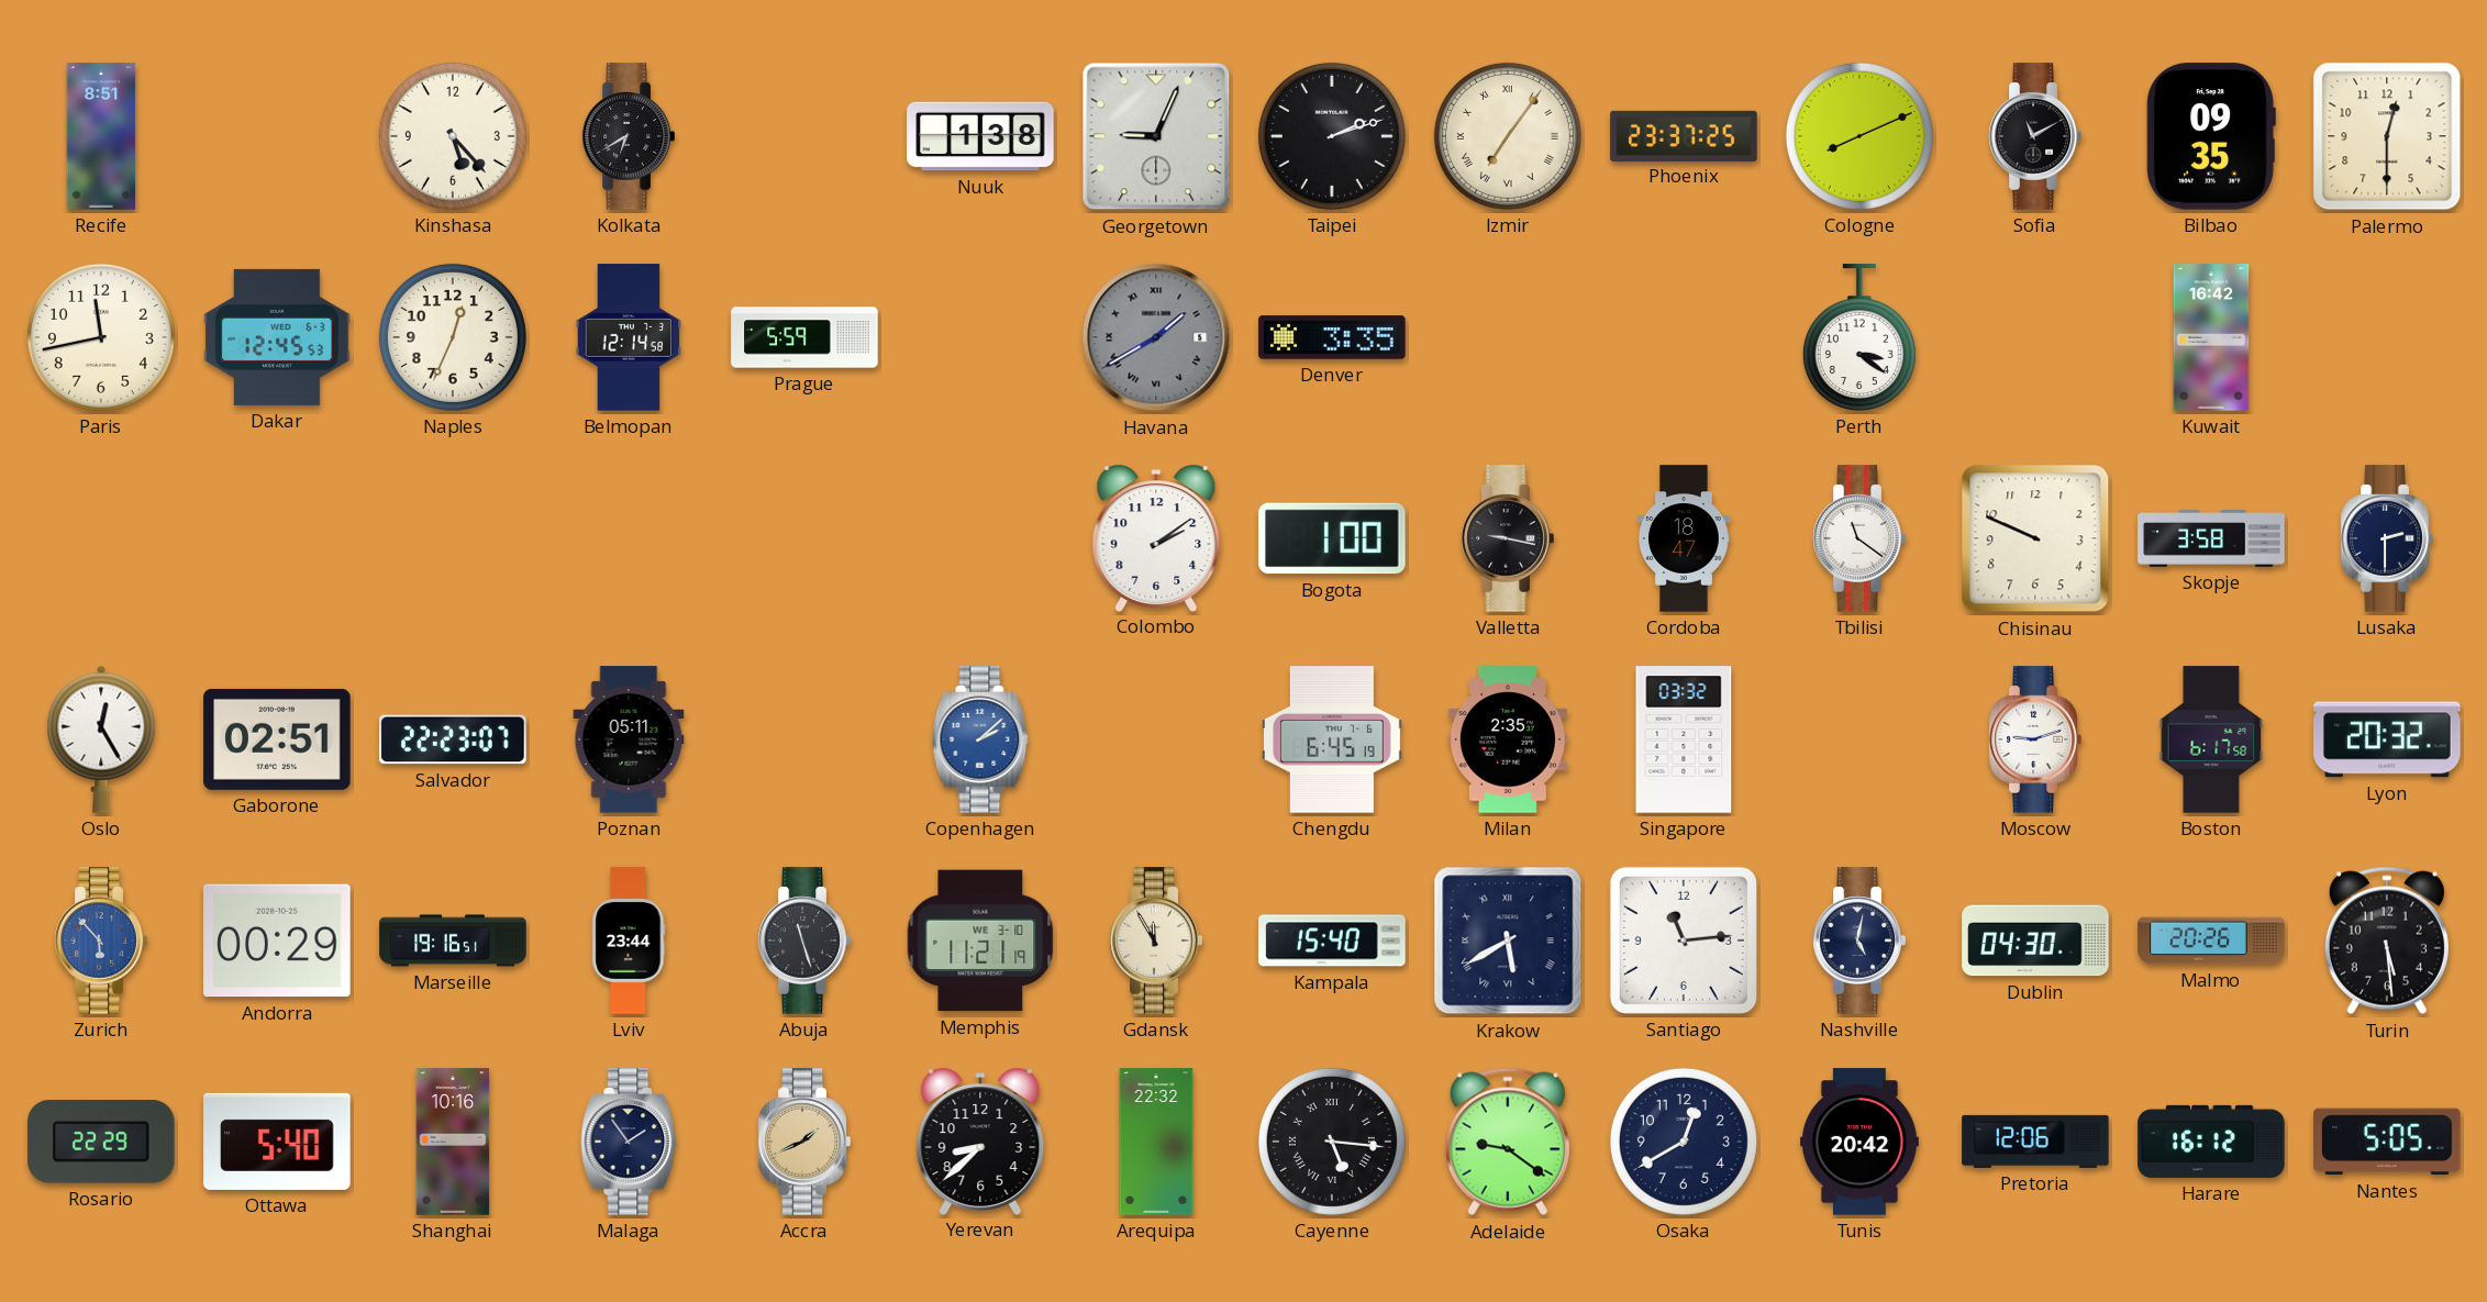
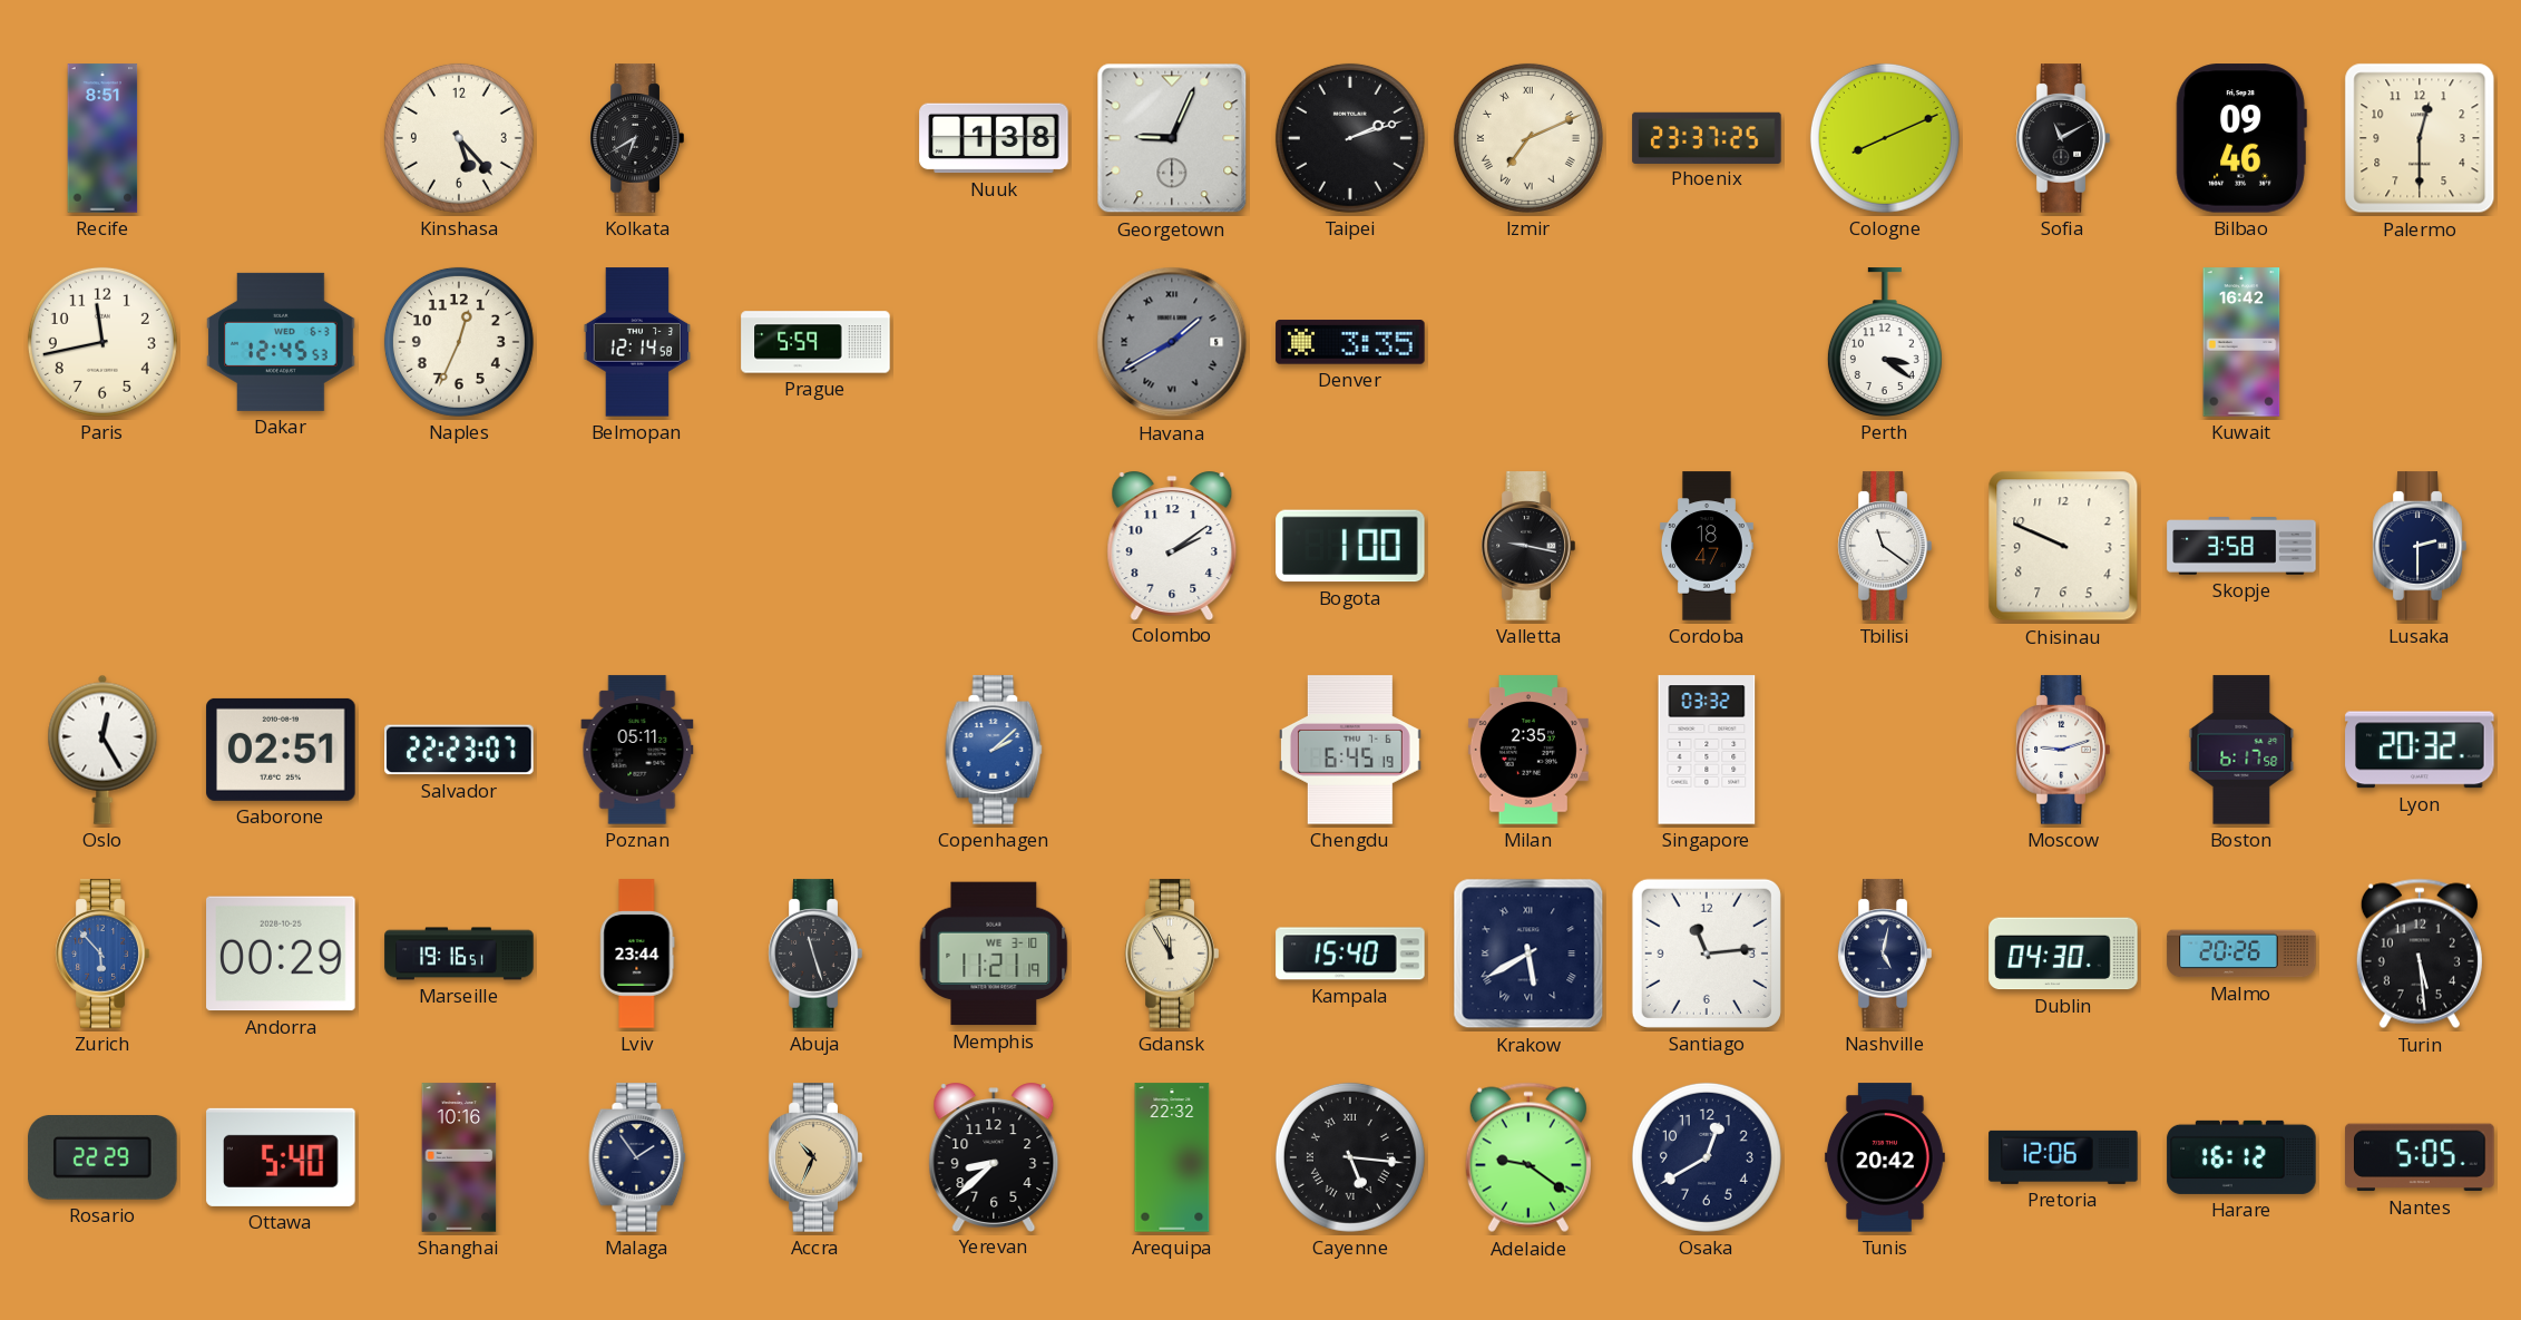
Izmir: 7:06 -> 7:11 (1528, 138)
Bilbao: 09:35 -> 09:46 (2241, 138)
Accra: 1:41 -> 10:34 (815, 1157)
